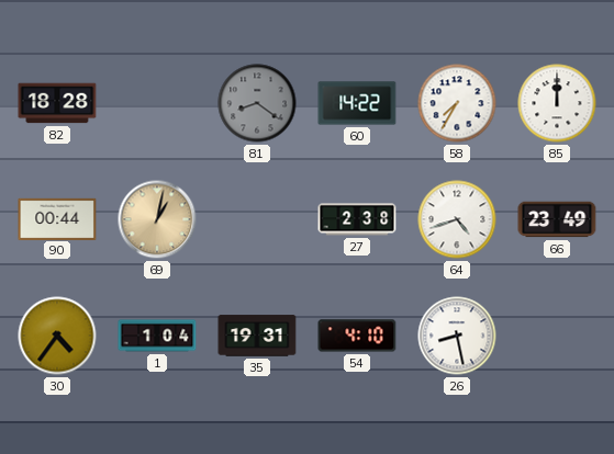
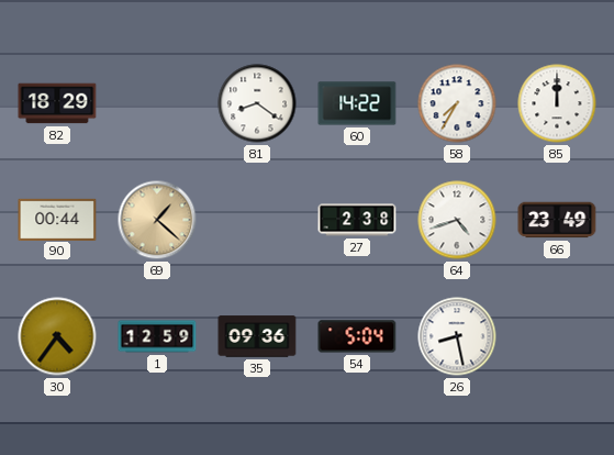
82: 18:28 -> 18:29 (57, 103)
81 dial: grey -> white (257, 103)
69: 1:02 -> 1:22 (157, 220)
1: 1:04 -> 12:59 (157, 336)
35: 19:31 -> 09:36 (257, 336)
54: 4:10 -> 5:04 (357, 336)
